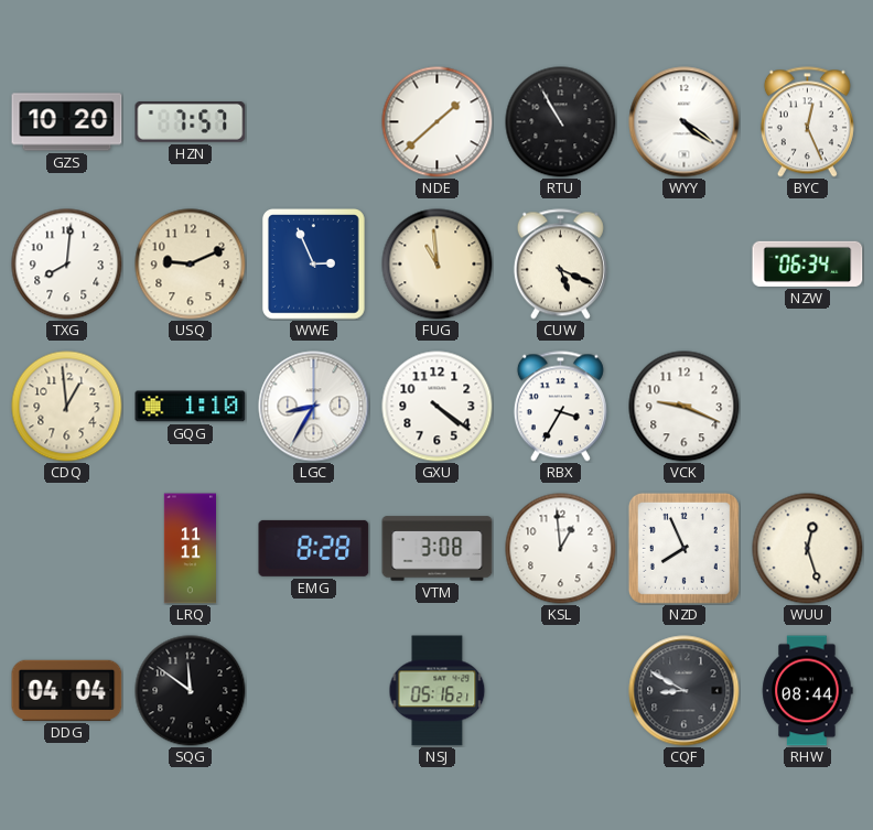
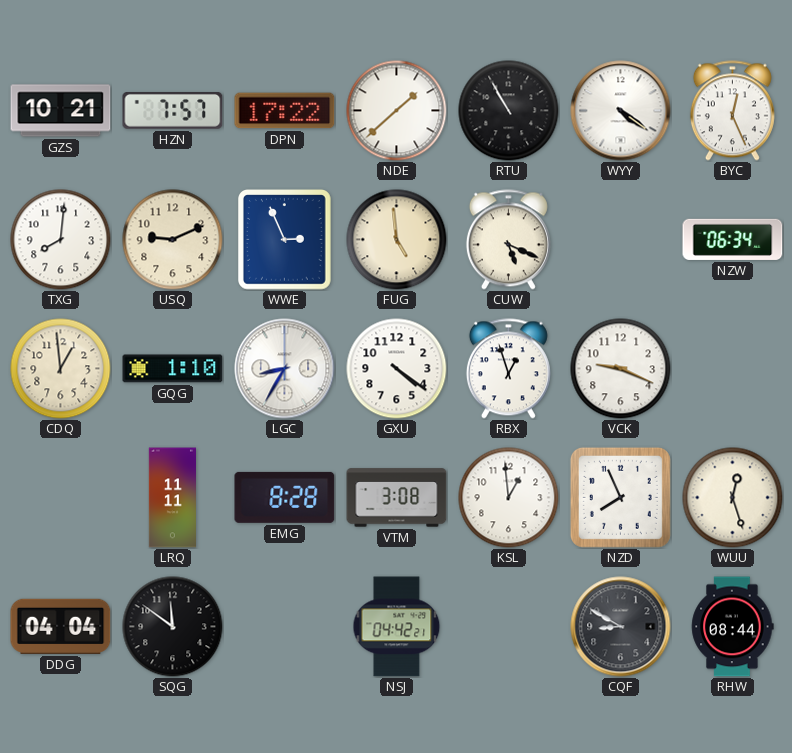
GZS: 10:20 -> 10:21 (61, 111)
DPN: none -> 17:22 (285, 111)
FUG: 10:59 -> 4:59 (397, 240)
RBX: 3:35 -> 12:57 (508, 369)
NSJ: 05:16 -> 04:42 (397, 627)
